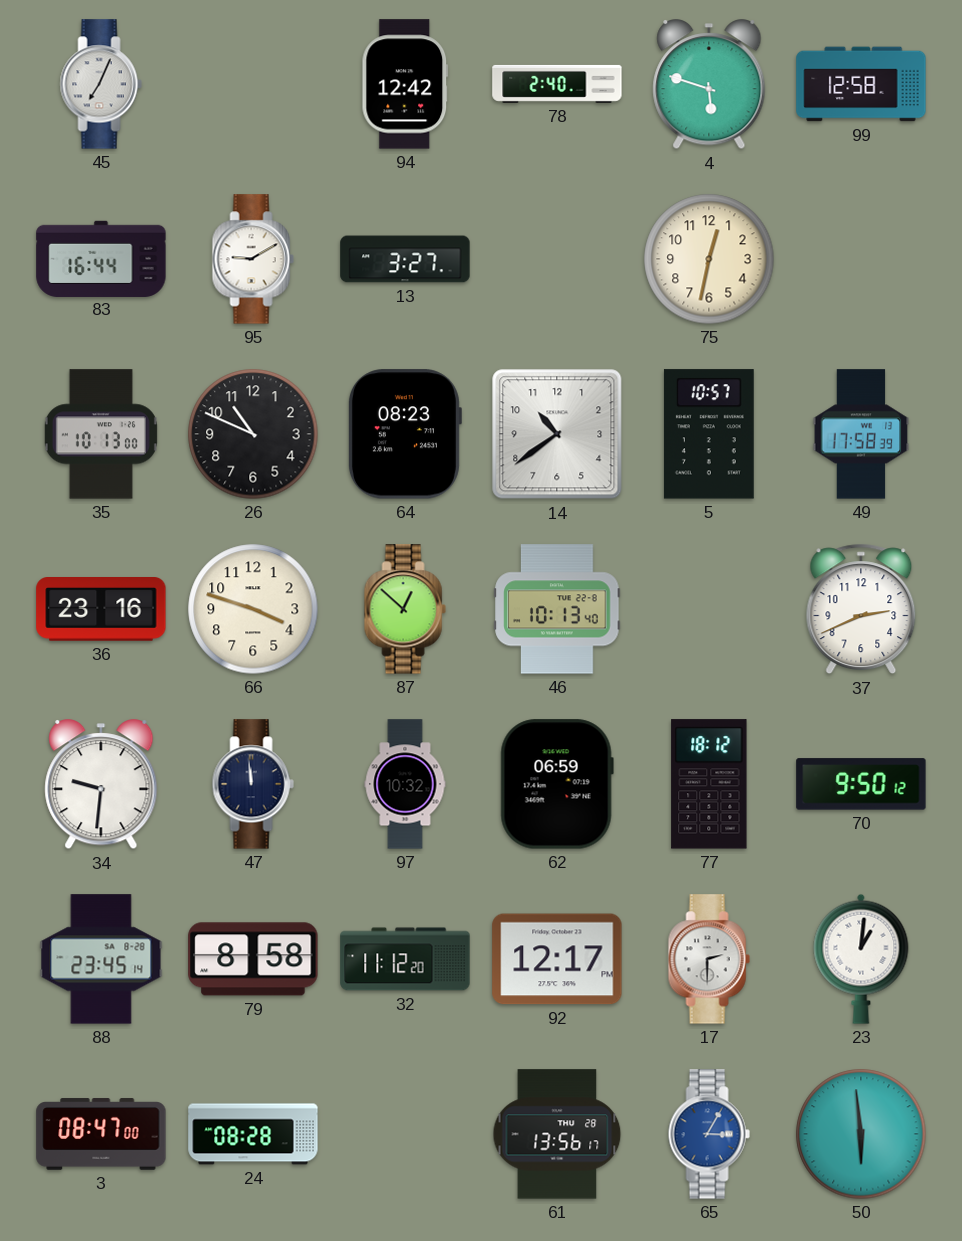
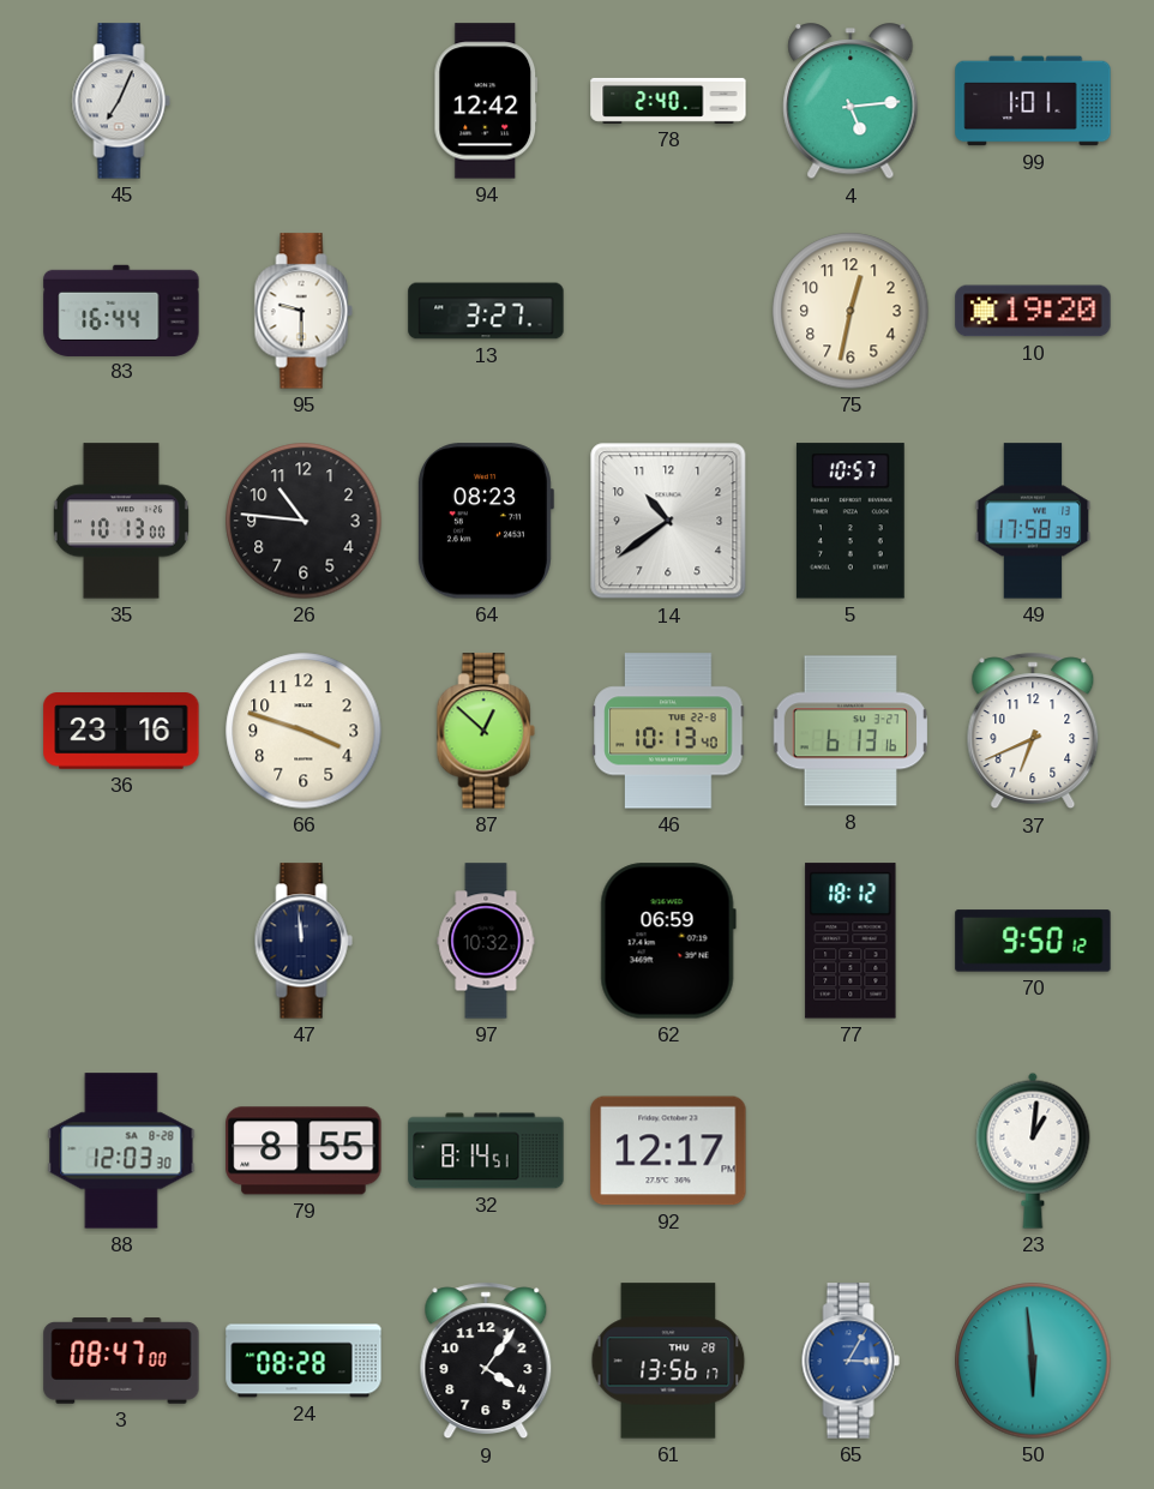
4: 5:48 -> 5:14 (851, 102)
99: 12:58 -> 1:01 (1033, 101)
95: 9:10 -> 9:30 (303, 311)
10: none -> 19:20 (1033, 311)
26: 10:49 -> 10:46 (303, 521)
8: none -> 6:13 (851, 731)
37: 2:41 -> 6:41 (1033, 731)
34: 9:31 -> none (101, 785)
88: 23:45 -> 12:03 (121, 1151)
79: 8:58 -> 8:55 (303, 1151)
32: 11:12 -> 8:14 (486, 1151)
17: 2:30 -> none (709, 959)
9: none -> 4:06 (486, 1361)
